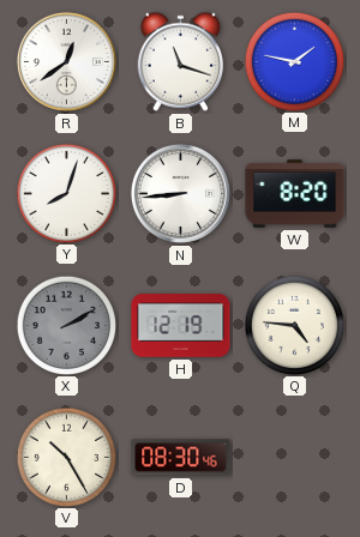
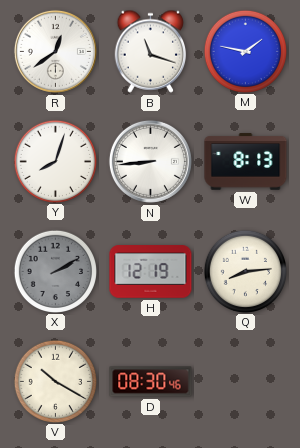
W: 8:20 -> 8:13 (246, 162)
Q: 4:46 -> 8:14 (245, 271)
V: 10:25 -> 10:20 (55, 381)
